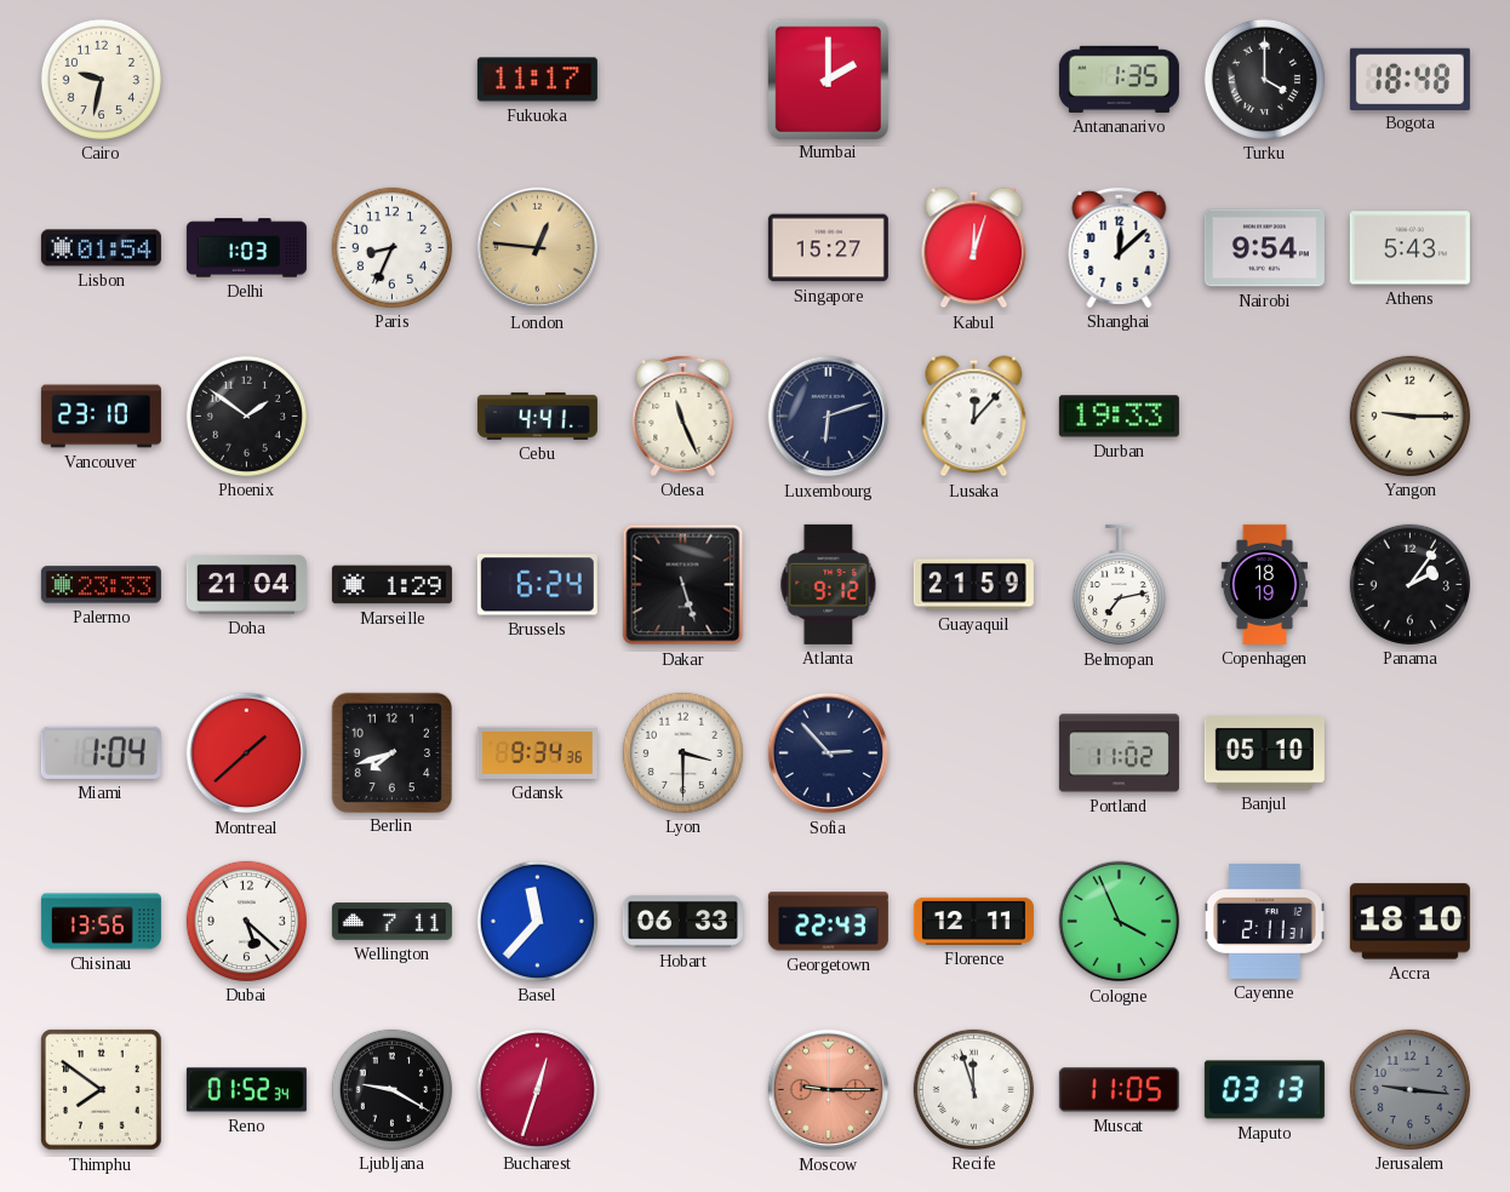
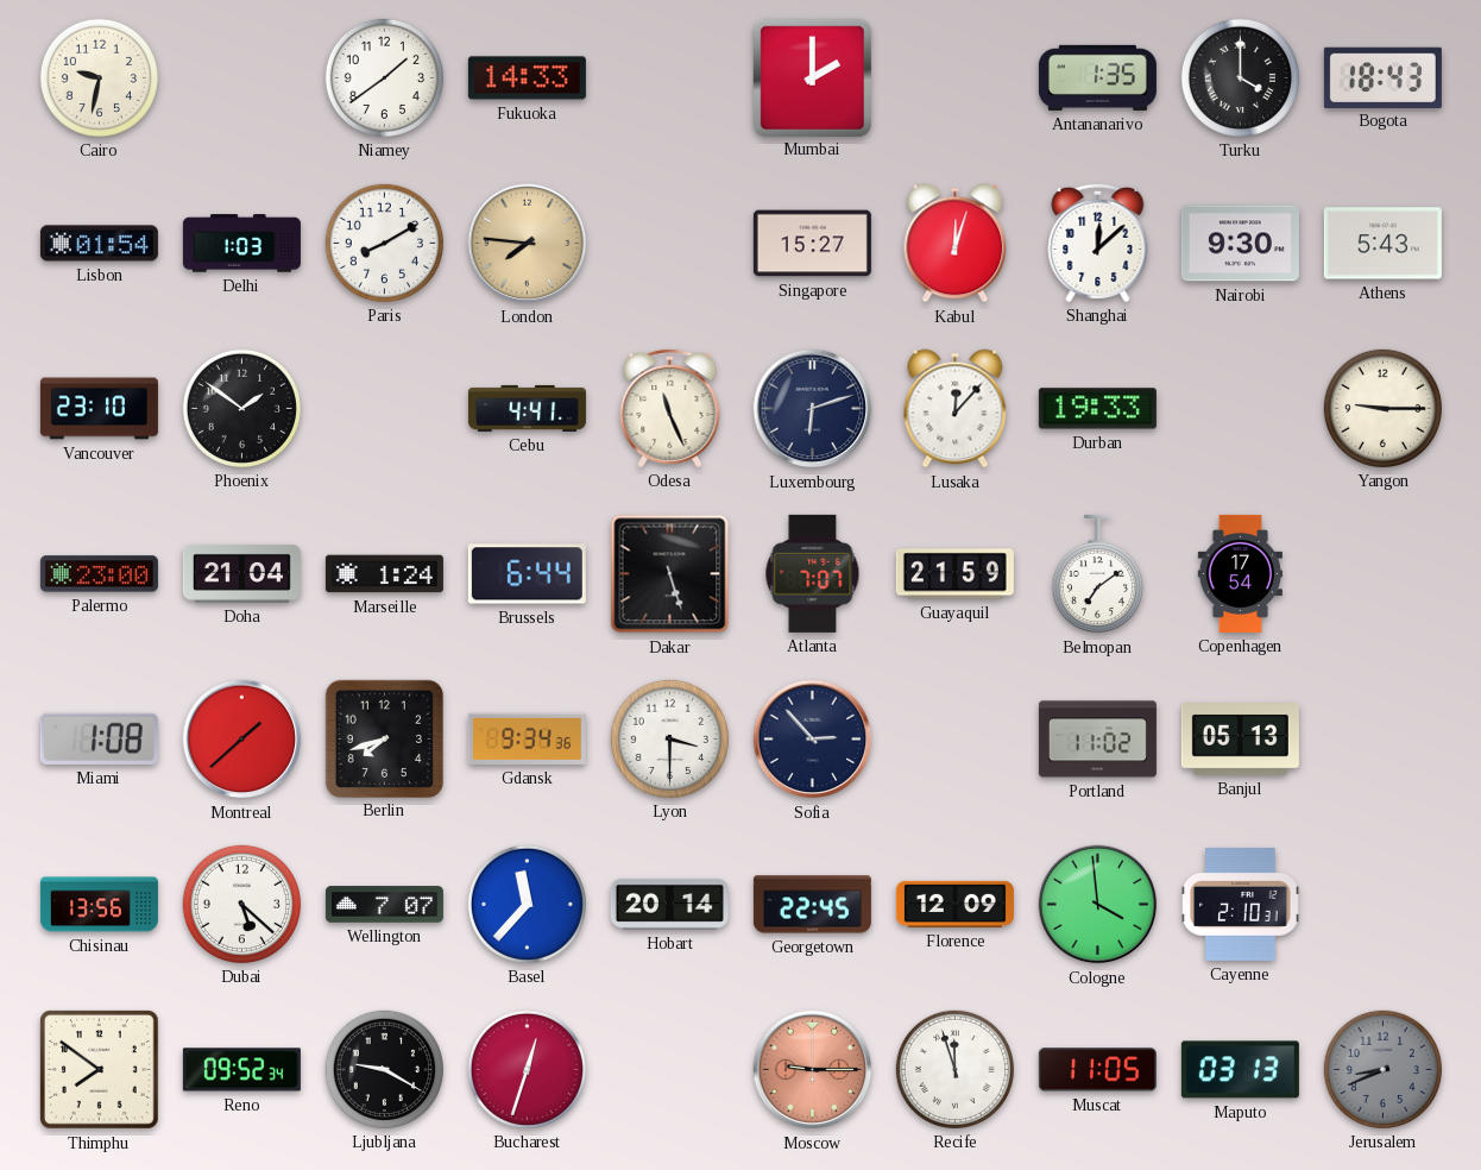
Niamey: none -> 1:39 (384, 77)
Fukuoka: 11:17 -> 14:33 (527, 78)
Bogota: 18:48 -> 18:43 (1382, 77)
Paris: 8:34 -> 8:10 (384, 243)
London: 12:46 -> 7:46 (528, 244)
Nairobi: 9:54 -> 9:30 (1240, 244)
Palermo: 23:33 -> 23:00 (99, 574)
Marseille: 1:29 -> 1:24 (384, 574)
Brussels: 6:24 -> 6:44 (527, 574)
Atlanta: 9:12 -> 7:07 (813, 573)
Belmopan: 7:13 -> 7:09 (1097, 574)
Copenhagen: 18:19 -> 17:54 (1240, 573)
Panama: 2:06 -> none (1409, 584)
Miami: 1:04 -> 1:08 (99, 738)
Banjul: 05:10 -> 05:13 (1240, 740)
Wellington: 7:11 -> 7:07 (384, 905)
Hobart: 06:33 -> 20:14 (669, 904)
Georgetown: 22:43 -> 22:45 (812, 905)
Florence: 12:11 -> 12:09 (954, 904)
Cologne: 3:56 -> 3:59 (1098, 905)
Cayenne: 2:11 -> 2:10 (1241, 904)
Accra: 18:10 -> none (1409, 922)
Reno: 01:52 -> 09:52 (241, 1070)
Jerusalem: 9:16 -> 8:41 (1382, 1069)
